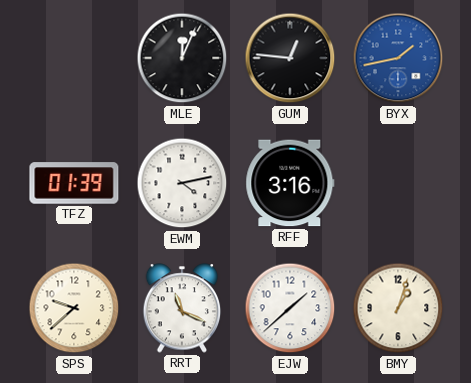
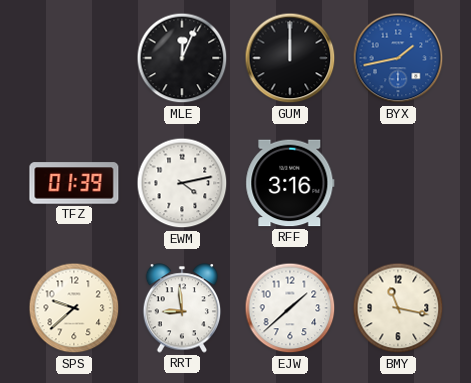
GUM: 12:46 -> 12:00 (290, 58)
RRT: 11:19 -> 8:59 (182, 308)
BMY: 1:03 -> 11:17 (398, 308)
